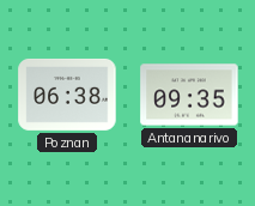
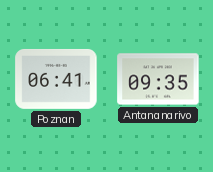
Poznan: 06:38 -> 06:41 (56, 79)
